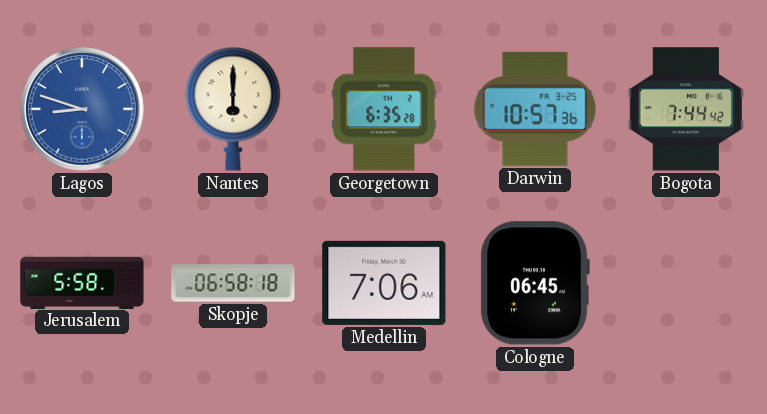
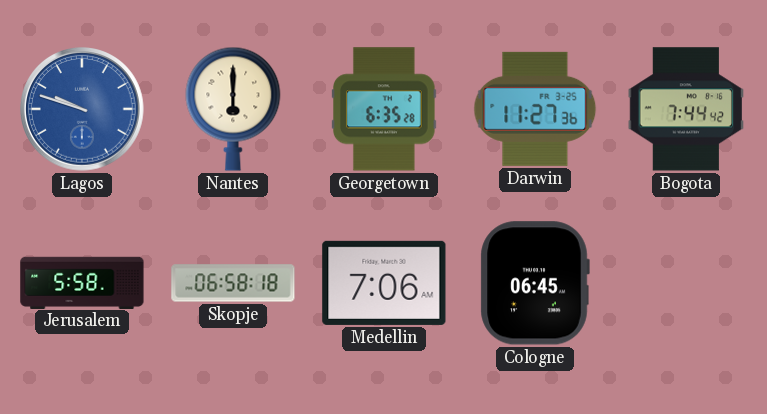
Lagos: 8:48 -> 9:48 (83, 110)
Darwin: 10:57 -> 11:27 (535, 109)
